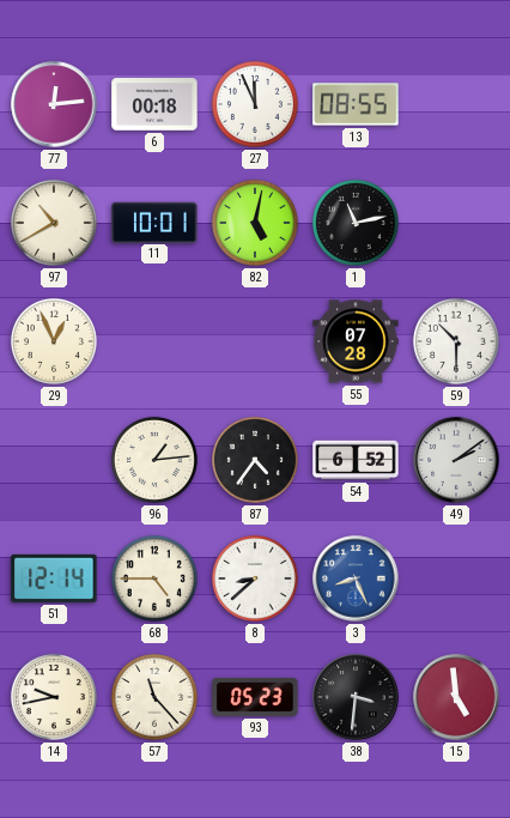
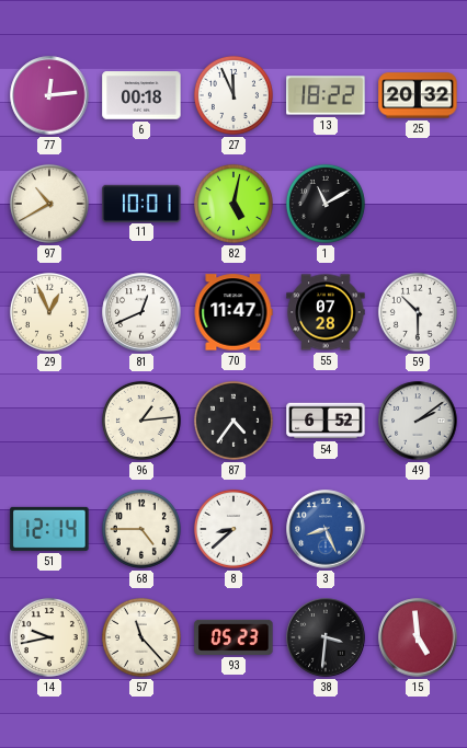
13: 08:55 -> 18:22 (326, 95)
25: none -> 20:32 (418, 95)
1: 11:13 -> 11:10 (326, 204)
81: none -> 12:41 (141, 312)
70: none -> 11:47 (233, 312)
